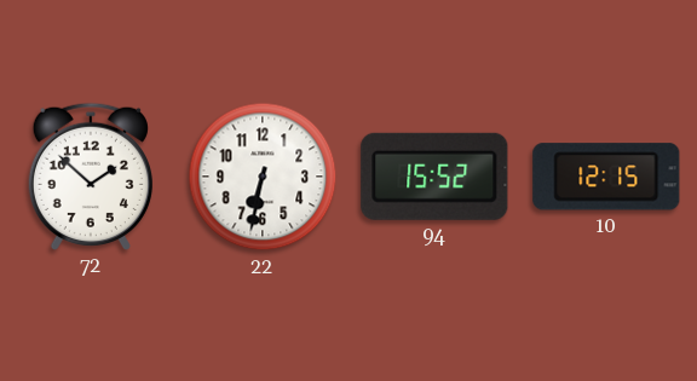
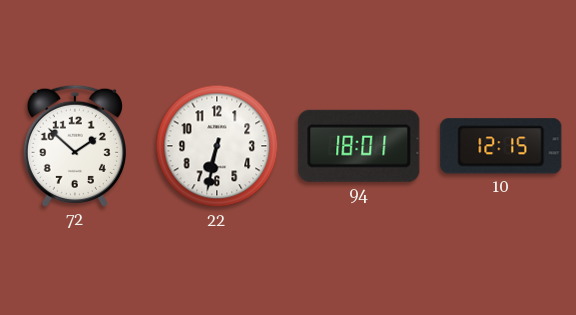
94: 15:52 -> 18:01 (359, 146)
